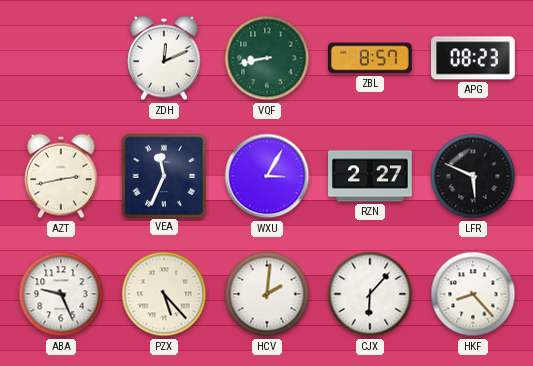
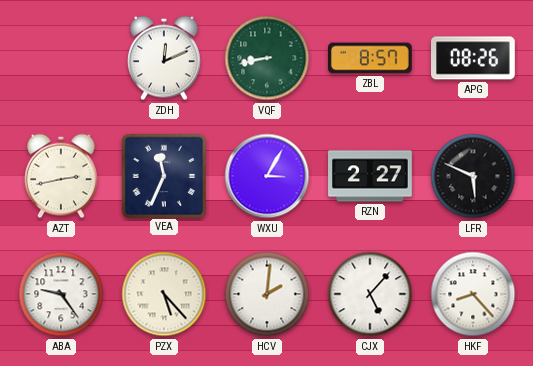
APG: 08:23 -> 08:26 (474, 58)
ABA: 9:26 -> 9:24 (61, 294)
CJX: 6:07 -> 5:07 (370, 294)
